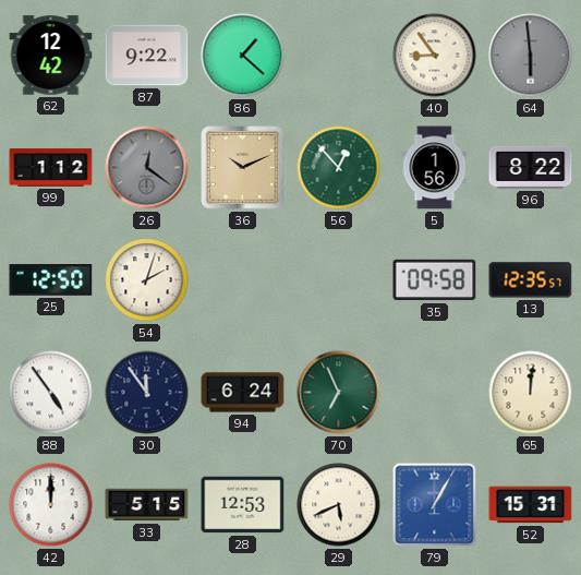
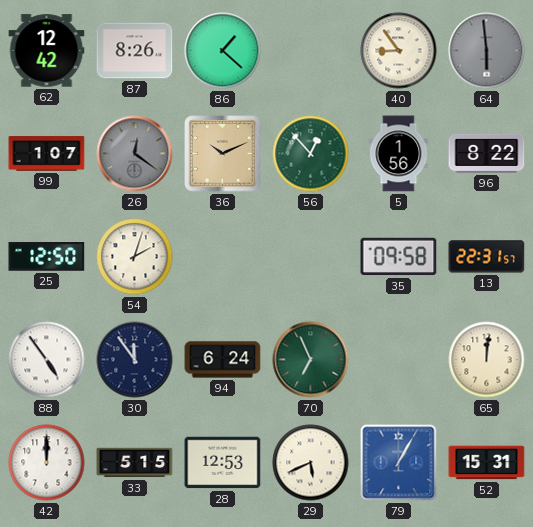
87: 9:22 -> 8:26 (135, 51)
99: 1:12 -> 1:07 (47, 154)
13: 12:35 -> 22:31 (487, 257)
